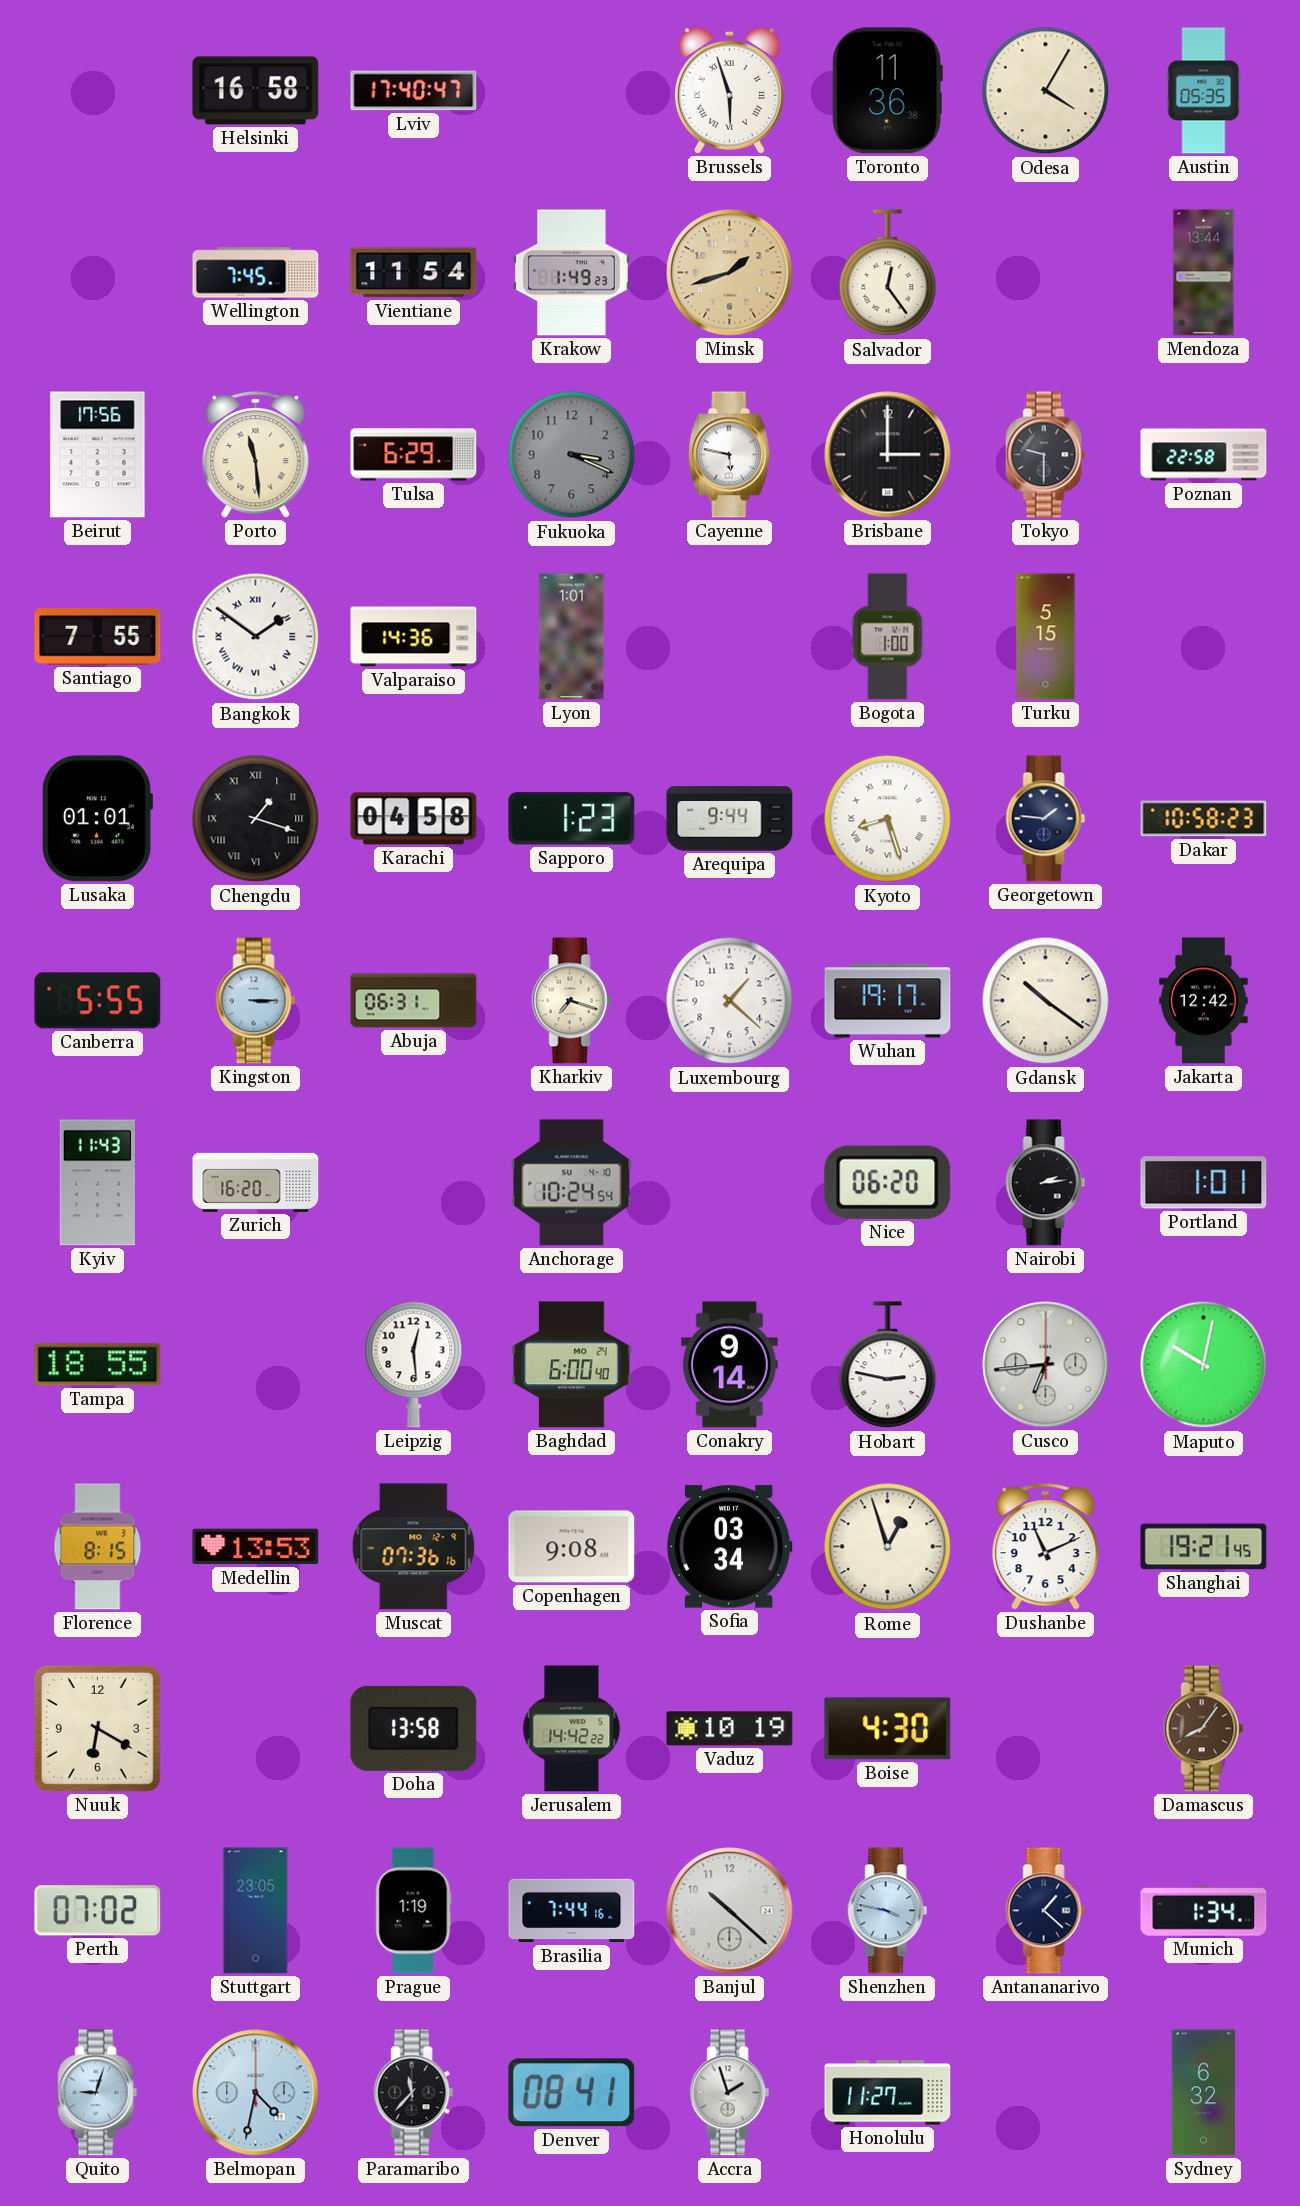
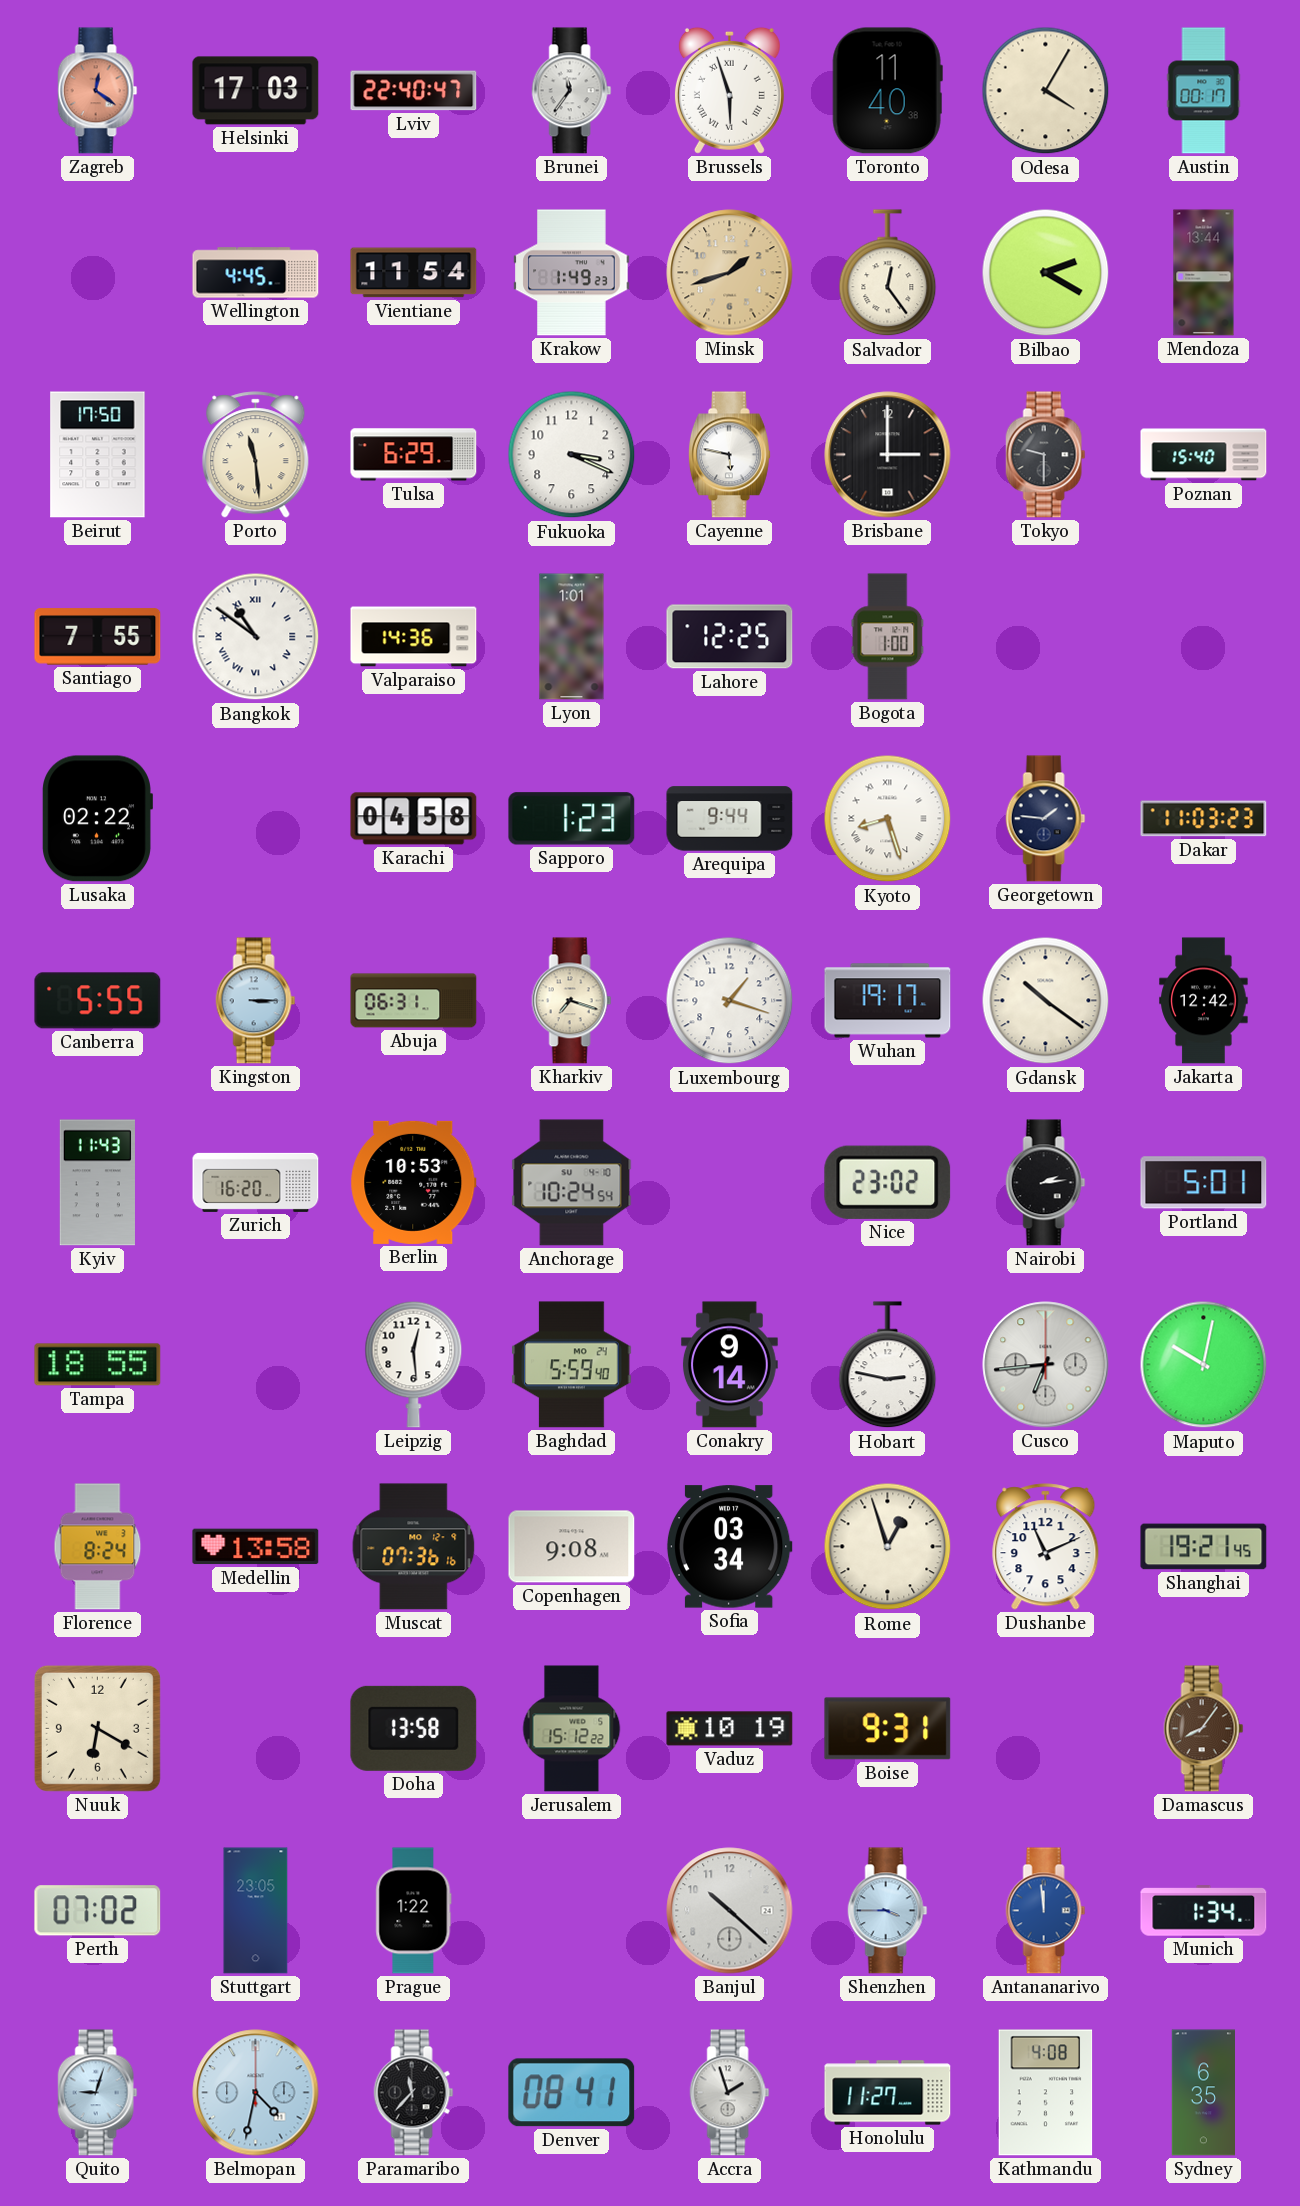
Zagreb: none -> 12:21 (98, 91)
Helsinki: 16:58 -> 17:03 (256, 91)
Lviv: 17:40 -> 22:40 (414, 91)
Brunei: none -> 11:36 (572, 91)
Toronto: 11:36 -> 11:40 (887, 91)
Austin: 05:35 -> 00:17 (1204, 91)
Wellington: 7:45 -> 4:45 (256, 273)
Bilbao: none -> 2:20 (1046, 273)
Beirut: 17:56 -> 17:50 (98, 455)
Fukuoka dial: grey -> white (572, 455)
Poznan: 22:58 -> 15:40 (1204, 455)
Bangkok: 1:51 -> 10:51 (256, 637)
Lahore: none -> 12:25 (730, 637)
Turku: 5:15 -> none (1046, 637)
Lusaka: 01:01 -> 02:22 (98, 819)
Chengdu: 1:18 -> none (256, 819)
Dakar: 10:58 -> 11:03 (1204, 819)
Luxembourg: 1:22 -> 1:18 (730, 1001)
Berlin: none -> 10:53 (414, 1182)
Nice: 06:20 -> 23:02 (888, 1182)
Portland: 1:01 -> 5:01 (1204, 1183)
Baghdad: 6:00 -> 5:59 (572, 1365)
Florence: 8:15 -> 8:24 (98, 1547)
Medellin: 13:53 -> 13:58 (256, 1547)
Jerusalem: 14:42 -> 15:12 (572, 1729)
Boise: 4:30 -> 9:31 (888, 1729)
Prague: 1:19 -> 1:22 (414, 1911)
Brasilia: 7:44 -> none (572, 1911)
Shenzhen: 3:47 -> 3:45 (888, 1911)
Antananarivo: 1:22 -> 11:59 (1046, 1911)
Antananarivo dial: navy -> blue (1046, 1911)
Kathmandu: none -> 4:08 (1046, 2093)
Sydney: 6:32 -> 6:35 (1203, 2093)
